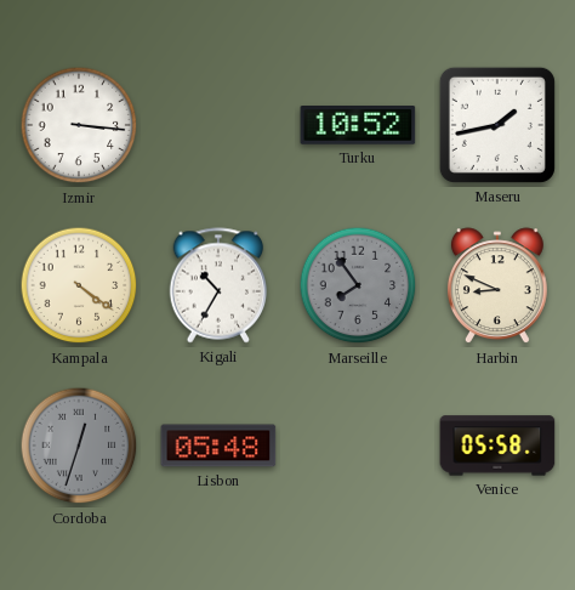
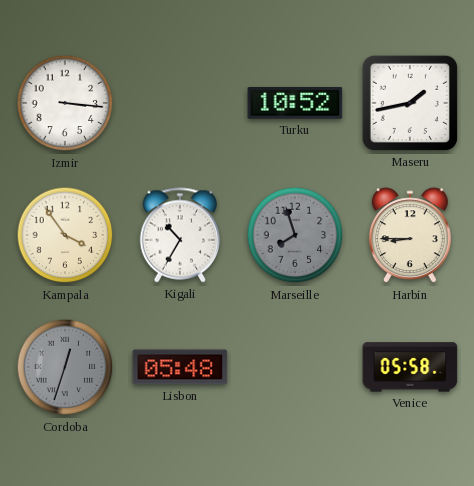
Kampala: 4:21 -> 3:54 (65, 235)
Marseille: 7:54 -> 7:57 (295, 235)
Harbin: 8:49 -> 8:45 (410, 236)
